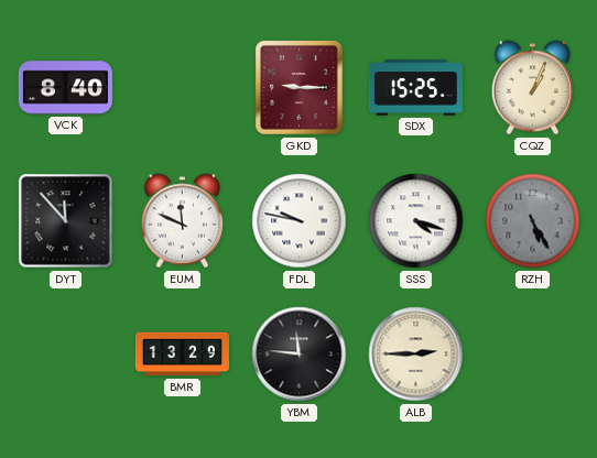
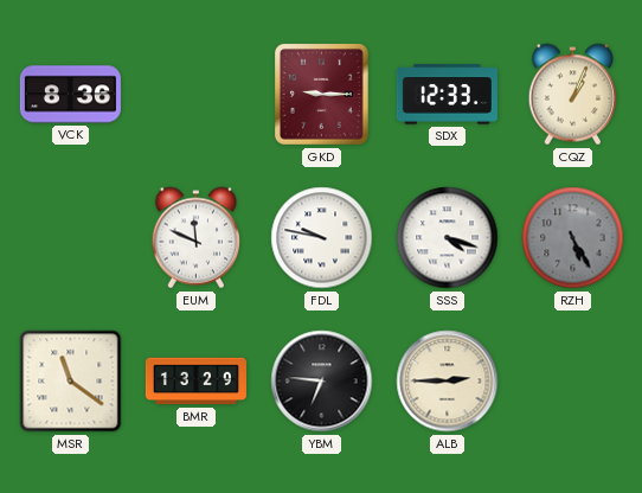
VCK: 8:40 -> 8:36 (70, 95)
SDX: 15:25 -> 12:33 (447, 95)
DYT: 11:53 -> none (66, 221)
MSR: none -> 11:21 (71, 382)
YBM: 11:46 -> 6:46 (322, 382)
